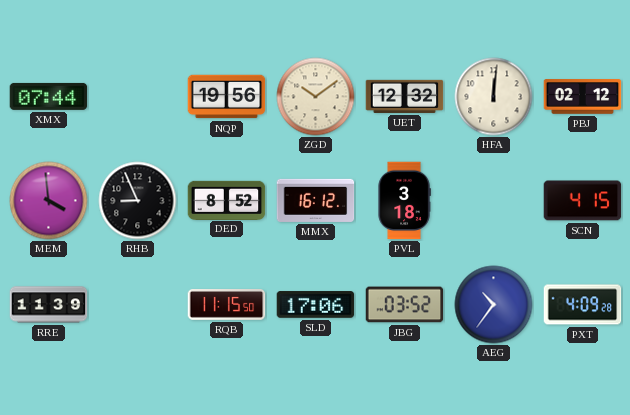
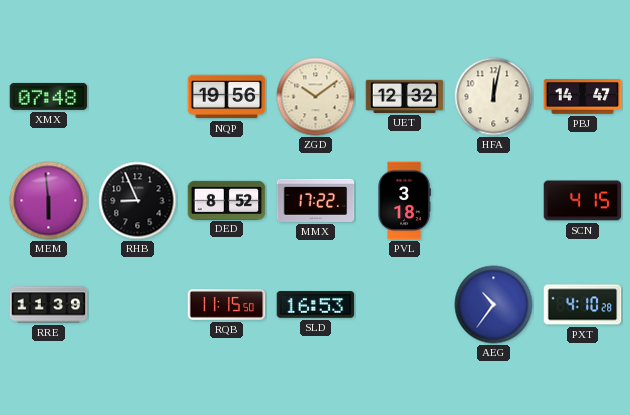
XMX: 07:44 -> 07:48 (49, 96)
HFA: 12:01 -> 12:02 (494, 97)
PBJ: 02:12 -> 14:47 (583, 97)
MEM: 3:59 -> 5:59 (49, 201)
MMX: 16:12 -> 17:22 (316, 200)
SLD: 17:06 -> 16:53 (316, 305)
JBG: 03:52 -> none (405, 305)
PXT: 4:09 -> 4:10 (583, 305)
